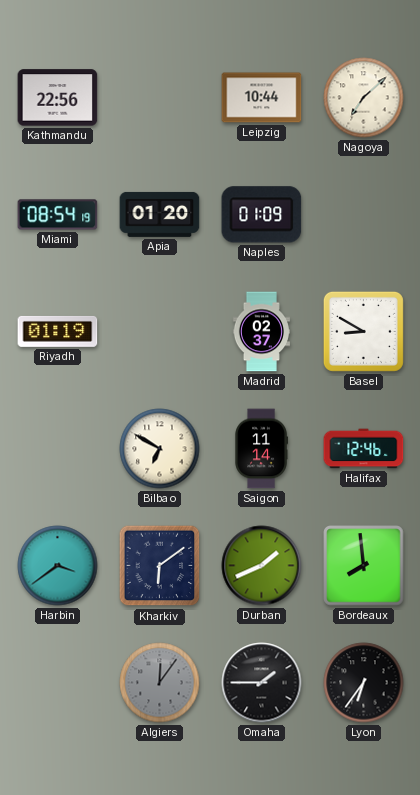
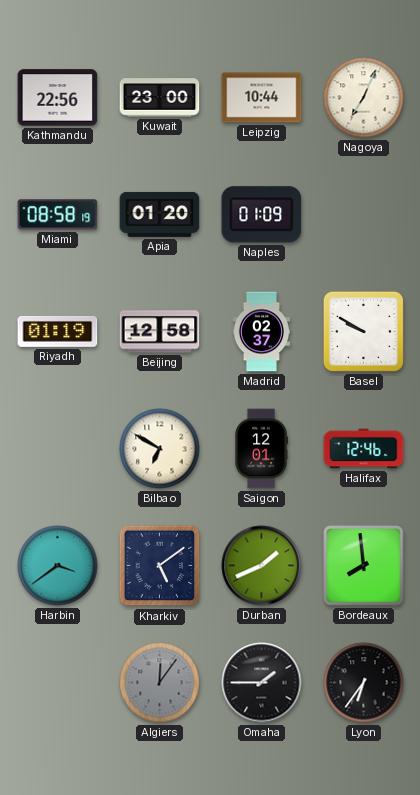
Kuwait: none -> 23:00 (160, 98)
Nagoya: 7:08 -> 7:04 (364, 98)
Miami: 08:54 -> 08:58 (58, 215)
Beijing: none -> 12:58 (160, 332)
Basel: 8:50 -> 9:50 (363, 331)
Saigon: 11:14 -> 12:01 (261, 449)
Kharkiv: 6:09 -> 5:09 (160, 566)
